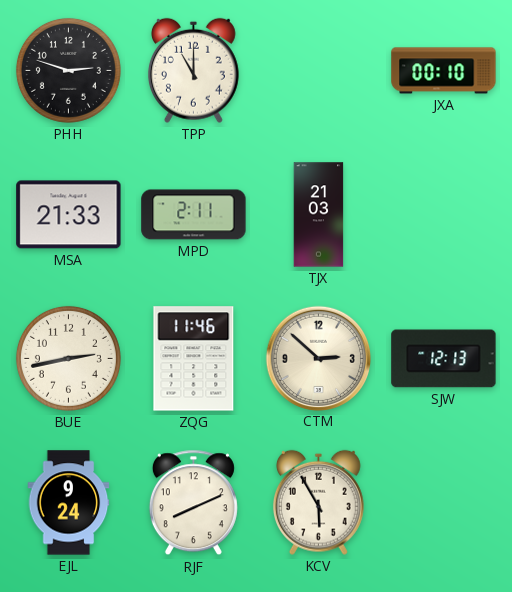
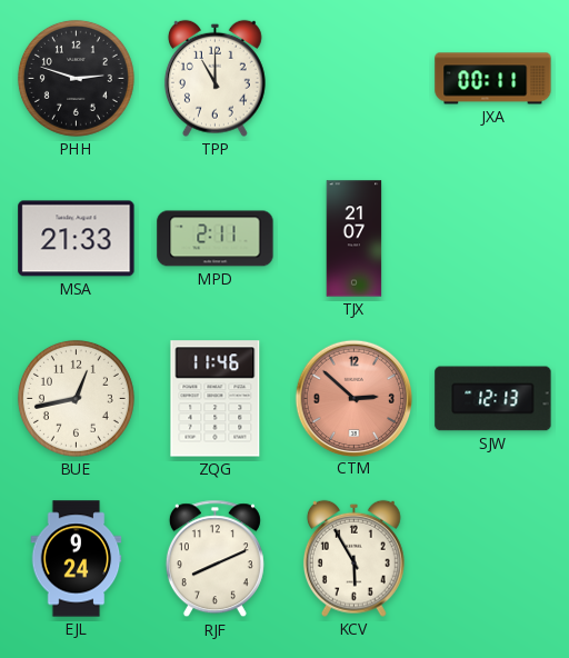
JXA: 00:10 -> 00:11 (493, 79)
TJX: 21:03 -> 21:07 (355, 239)
BUE: 2:43 -> 12:43 (76, 398)
CTM dial: cream -> salmon (353, 398)
